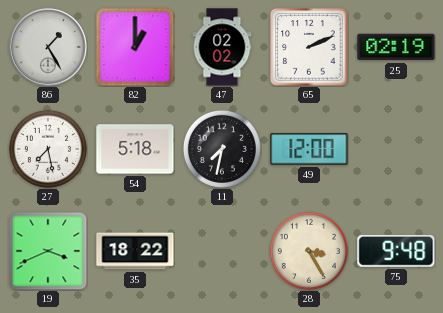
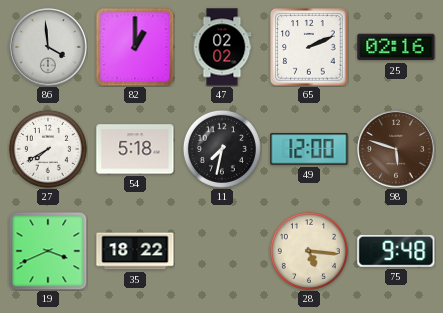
86: 1:25 -> 3:59 (48, 47)
25: 02:19 -> 02:16 (396, 47)
27: 7:28 -> 7:40 (48, 149)
98: none -> 5:48 (396, 149)
28: 3:25 -> 5:16 (309, 251)
